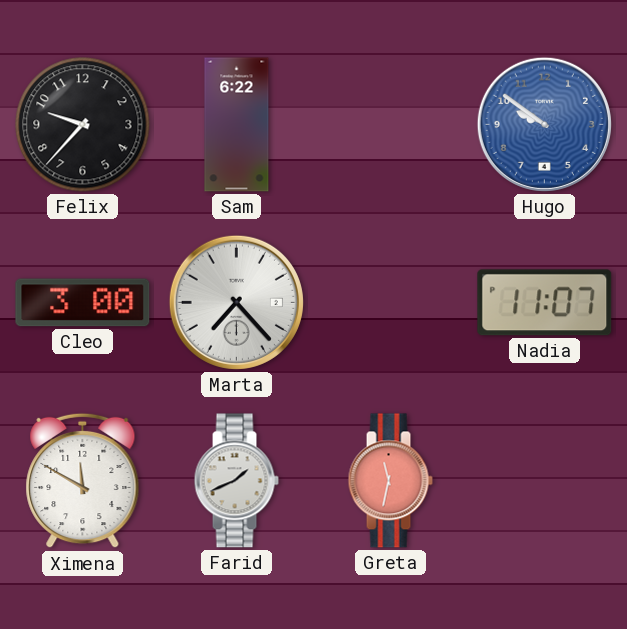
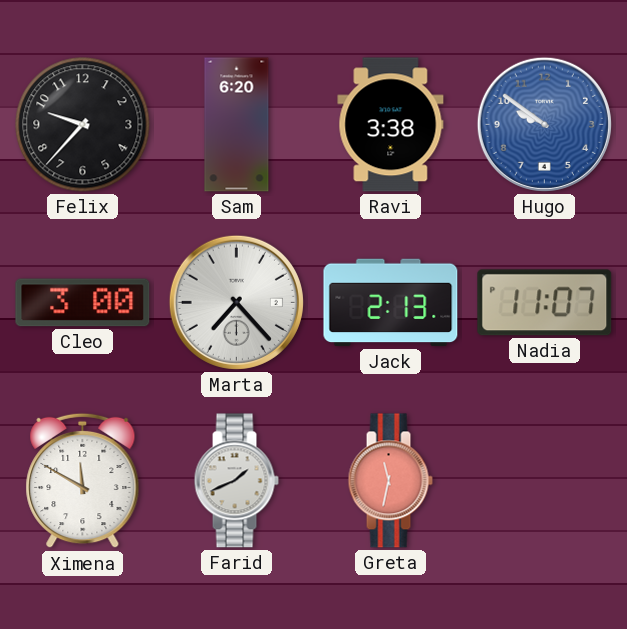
Sam: 6:22 -> 6:20 (237, 125)
Ravi: none -> 3:38 (391, 125)
Jack: none -> 2:13 (391, 303)
